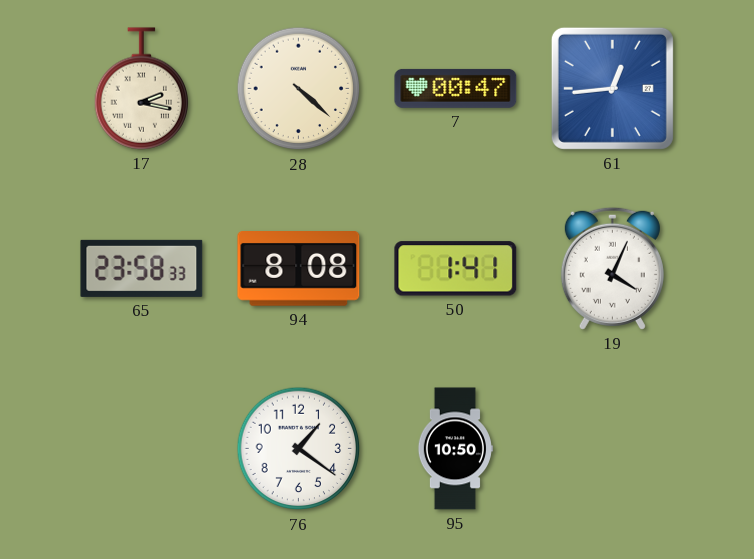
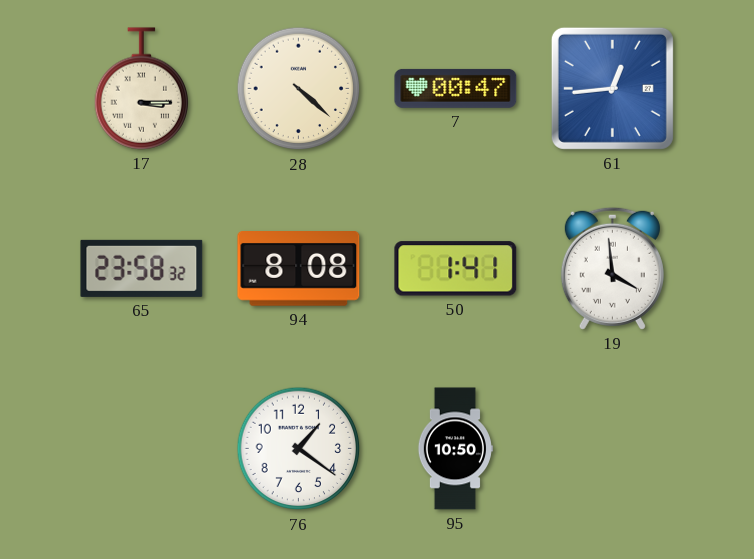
17: 2:17 -> 3:15 (142, 89)
65: 23:58:33 -> 23:58:32 (142, 268)
19: 4:04 -> 3:59 (612, 268)
